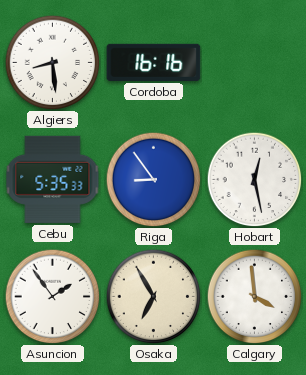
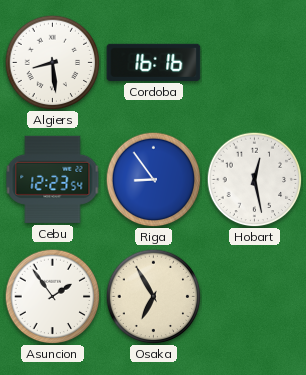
Cebu: 5:35 -> 12:23 (53, 179)
Calgary: 3:59 -> none (254, 296)
